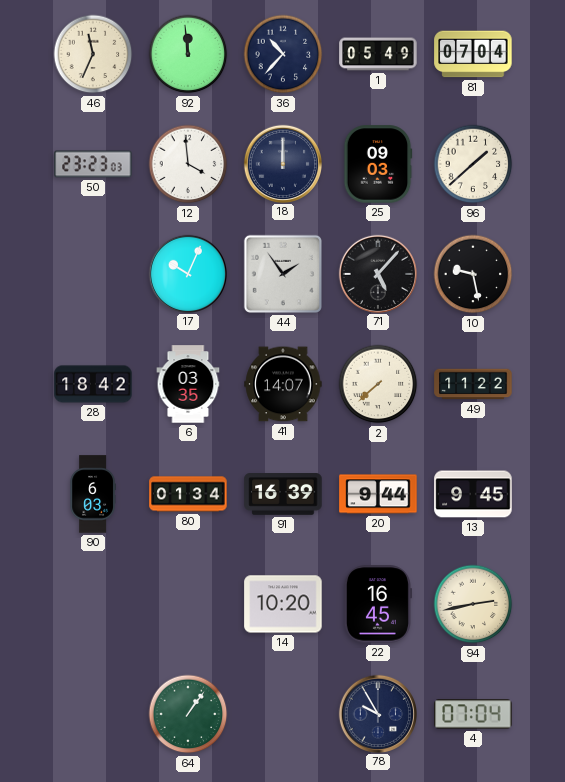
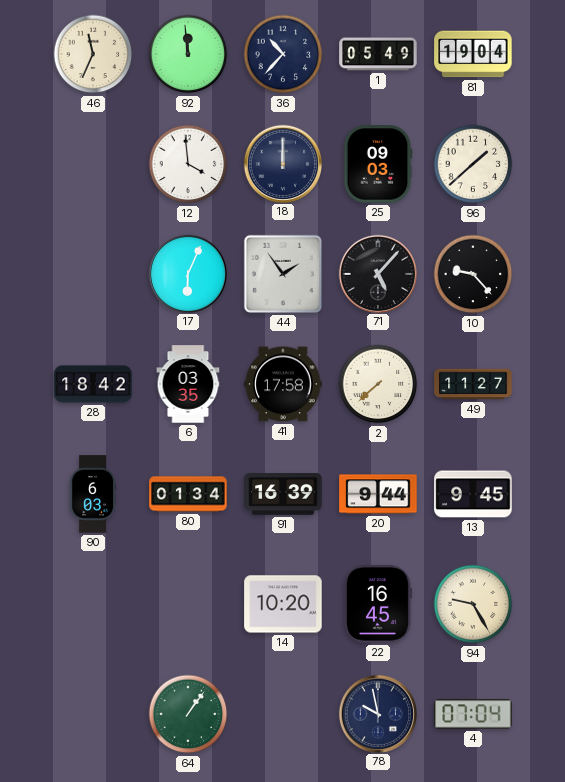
81: 07:04 -> 19:04 (473, 54)
50: 23:23 -> none (93, 164)
17: 10:04 -> 6:04 (187, 273)
10: 9:28 -> 9:23 (473, 274)
41: 14:07 -> 17:58 (283, 384)
49: 11:22 -> 11:27 (473, 384)
94: 2:43 -> 9:25 (473, 604)
78: 9:55 -> 9:58 (377, 713)
